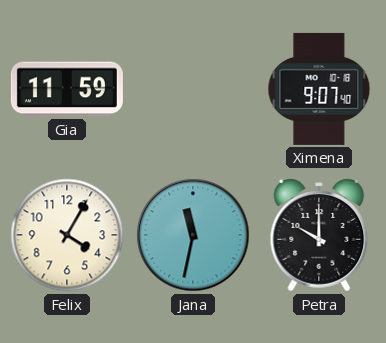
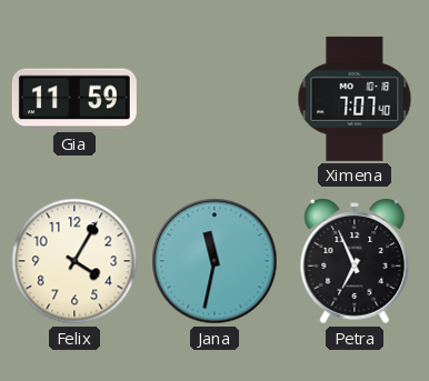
Ximena: 9:07 -> 7:07 (355, 99)
Petra: 10:00 -> 6:56 (355, 261)
